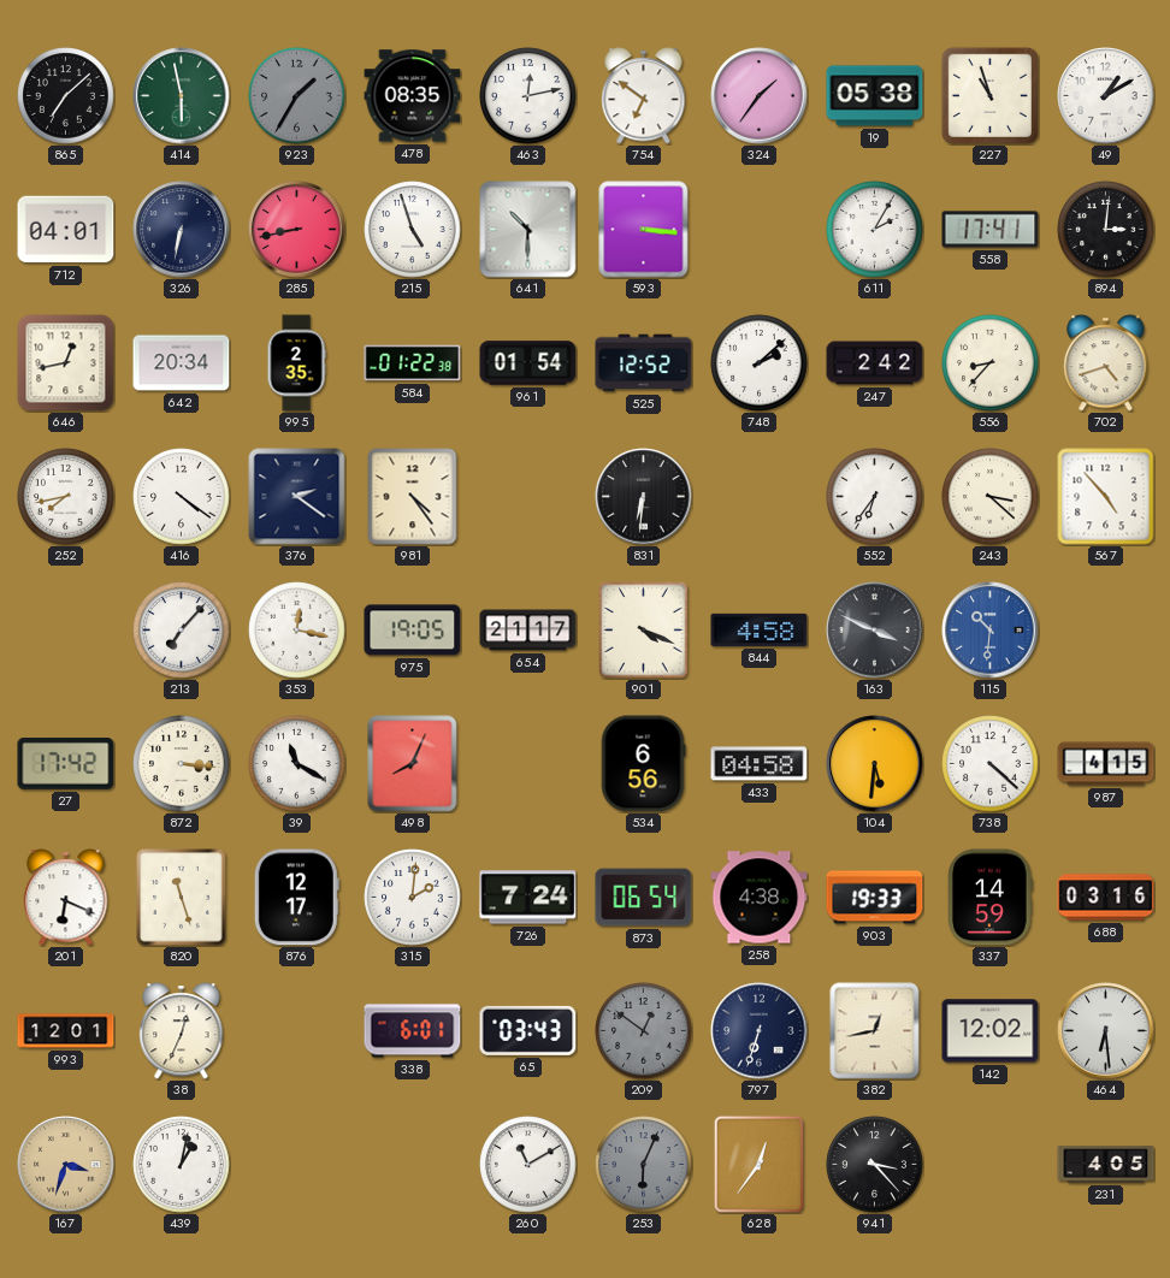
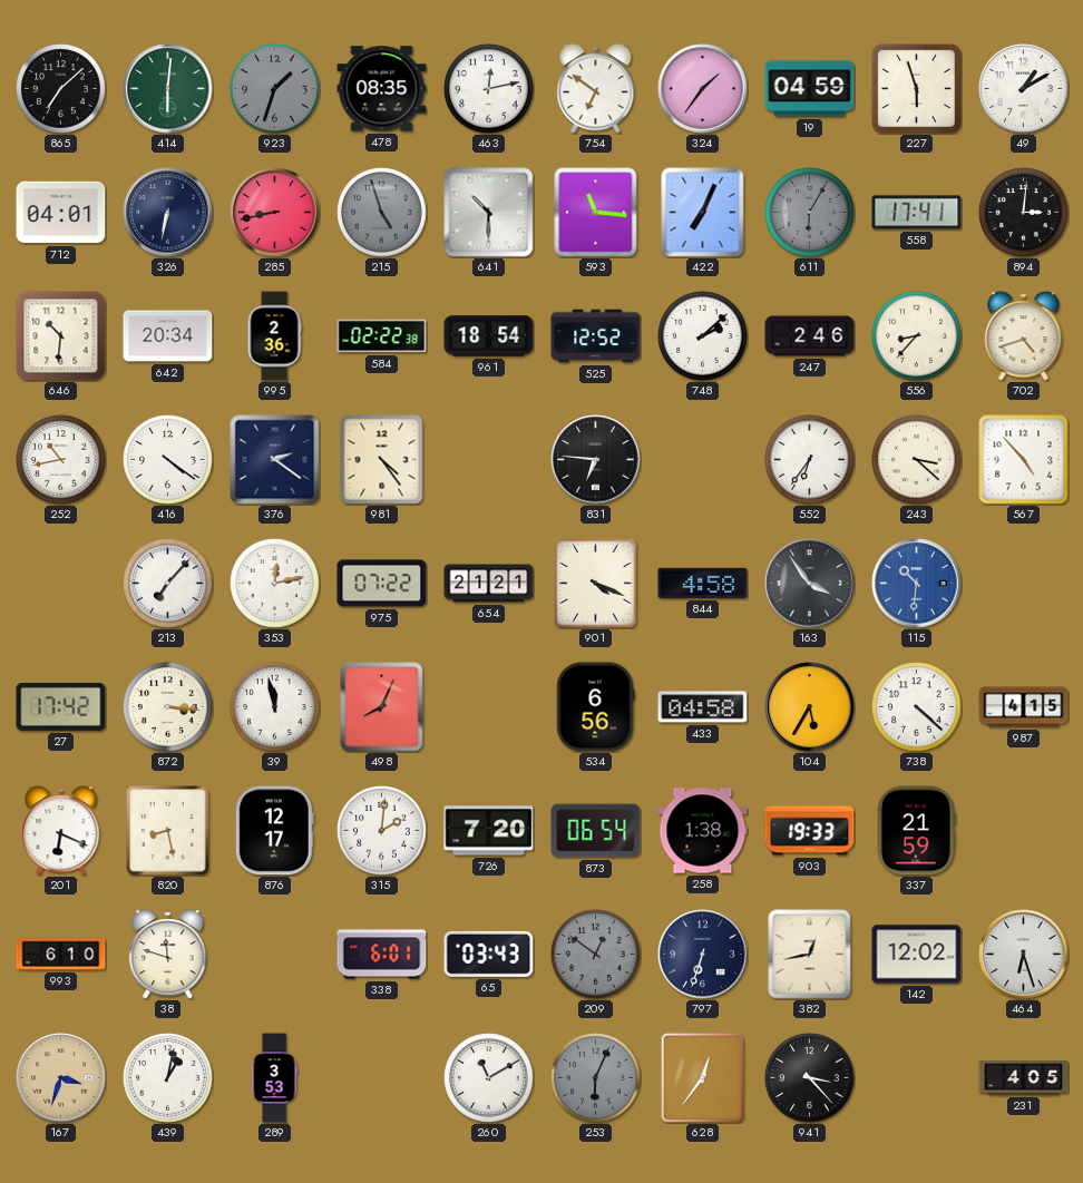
414: 5:58 -> 6:01 (168, 89)
923: 1:35 -> 1:33 (275, 89)
19: 05:38 -> 04:59 (810, 89)
227: 10:57 -> 5:57 (916, 88)
215 dial: white -> grey (382, 213)
593: 3:16 -> 11:16 (596, 213)
422: none -> 7:04 (703, 213)
611: 2:05 -> 6:05 (810, 213)
611 dial: white -> grey (810, 213)
646: 12:43 -> 10:31 (61, 336)
995: 2:35 -> 2:36 (274, 336)
584: 01:22 -> 02:22 (382, 336)
961: 01:54 -> 18:54 (489, 336)
247: 2:42 -> 2:46 (810, 336)
252: 7:43 -> 10:43 (61, 460)
831: 6:31 -> 6:46 (596, 460)
353: 12:17 -> 12:13 (275, 584)
975: 19:05 -> 07:22 (382, 584)
654: 21:17 -> 21:21 (489, 584)
163: 3:49 -> 3:54 (810, 584)
39: 11:20 -> 11:58 (275, 707)
104: 5:31 -> 5:35 (810, 707)
820: 11:27 -> 8:28 (168, 831)
726: 7:24 -> 7:20 (489, 831)
258: 4:38 -> 1:38 (703, 831)
337: 14:59 -> 21:59 (917, 831)
688: 03:16 -> none (1106, 898)
993: 12:01 -> 6:10 (61, 955)
38: 12:34 -> 11:48 (168, 955)
464: 6:29 -> 6:27 (1024, 955)
289: none -> 3:53 (274, 1078)
